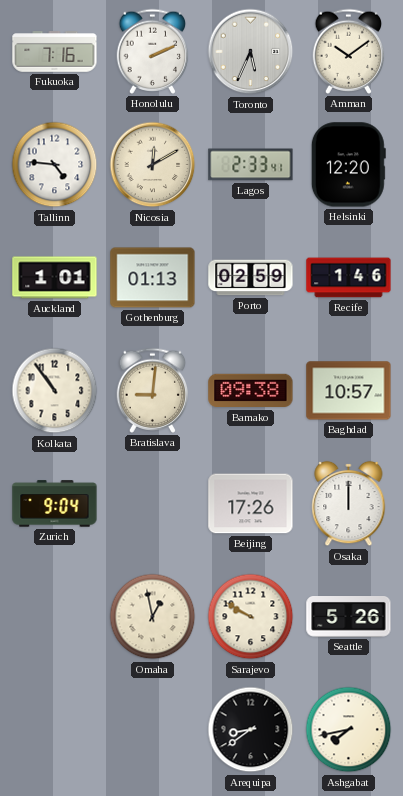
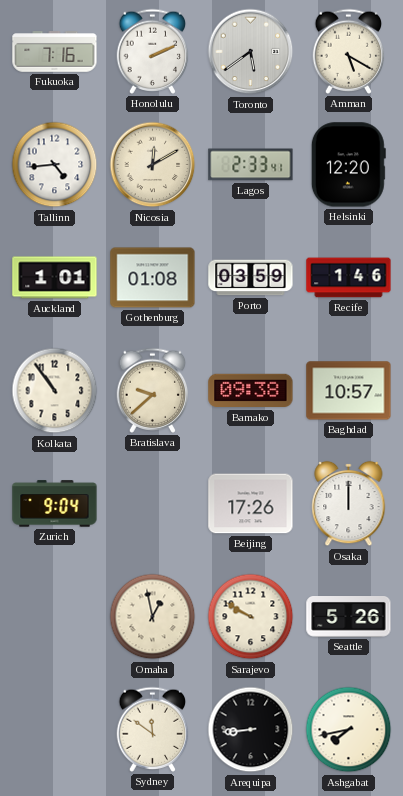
Toronto: 5:34 -> 5:39 (251, 52)
Amman: 10:09 -> 5:20 (349, 51)
Tallinn: 4:46 -> 4:44 (55, 165)
Gothenburg: 01:13 -> 01:08 (153, 278)
Porto: 02:59 -> 03:59 (251, 278)
Bratislava: 9:01 -> 9:38 (153, 390)
Sydney: none -> 11:51 (153, 729)
Arequipa: 8:39 -> 8:44 (251, 730)
